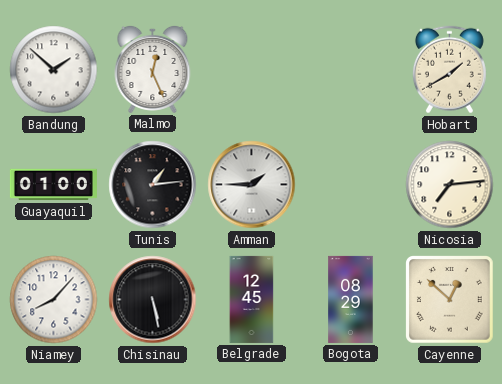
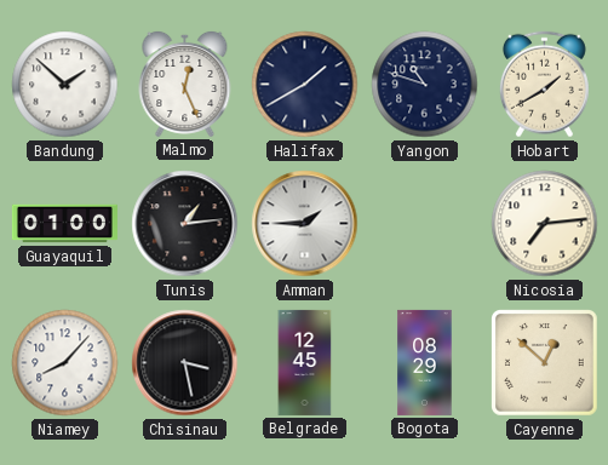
Halifax: none -> 1:40 (305, 85)
Yangon: none -> 10:48 (425, 85)
Chisinau: 5:28 -> 3:28 (185, 363)
